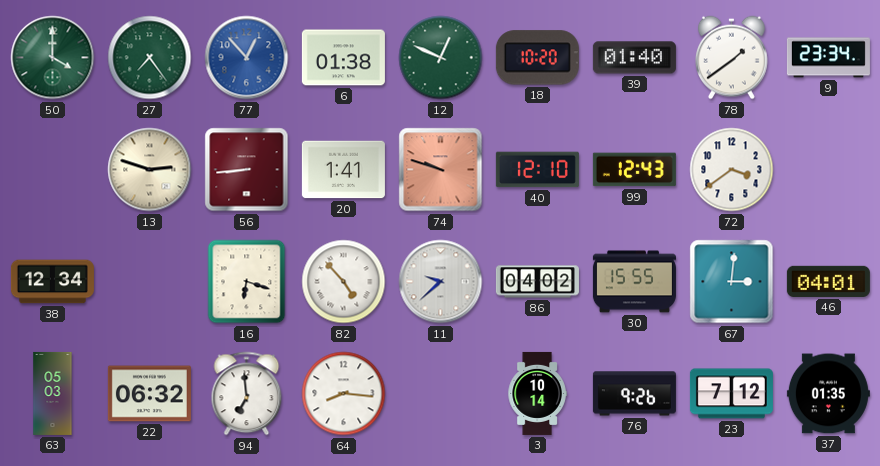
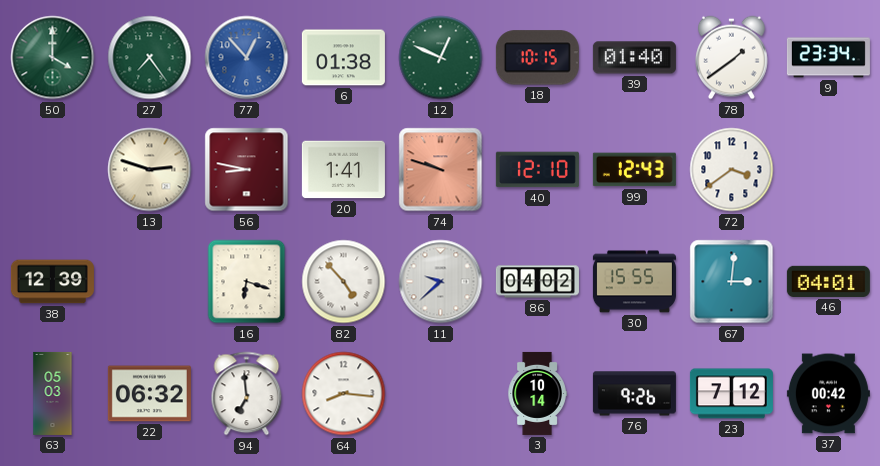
18: 10:20 -> 10:15 (537, 58)
56: 8:44 -> 8:47 (247, 170)
38: 12:34 -> 12:39 (52, 282)
37: 01:35 -> 00:42 (828, 394)
